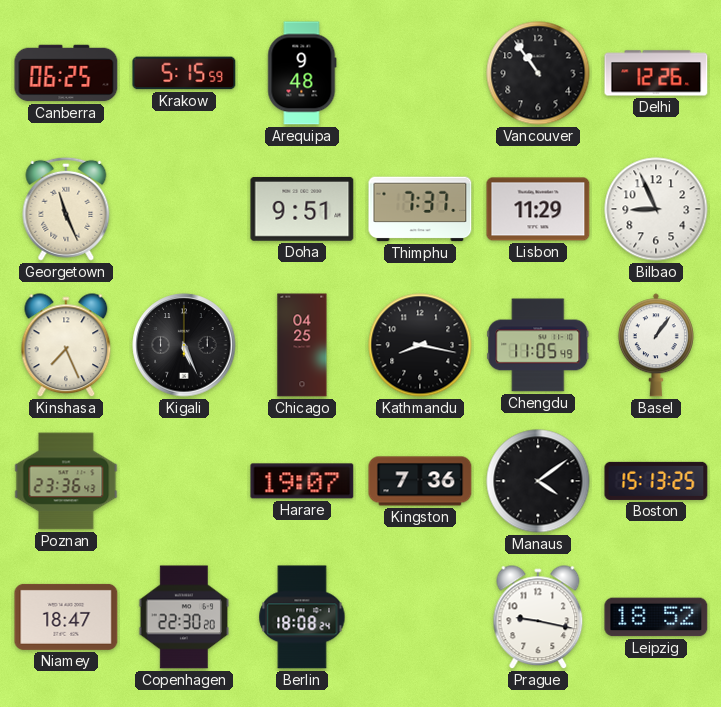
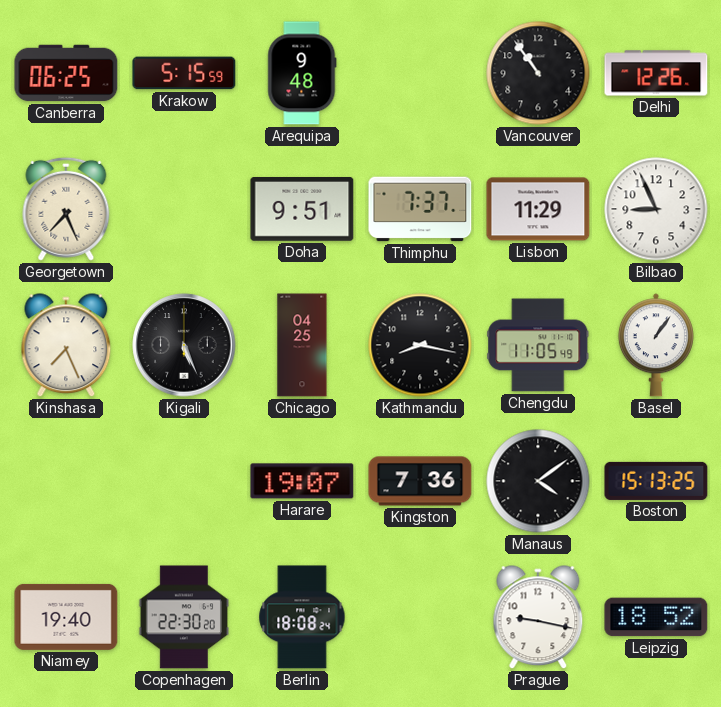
Georgetown: 11:26 -> 7:26 (66, 209)
Poznan: 23:36 -> none (66, 481)
Niamey: 18:47 -> 19:40 (66, 617)
